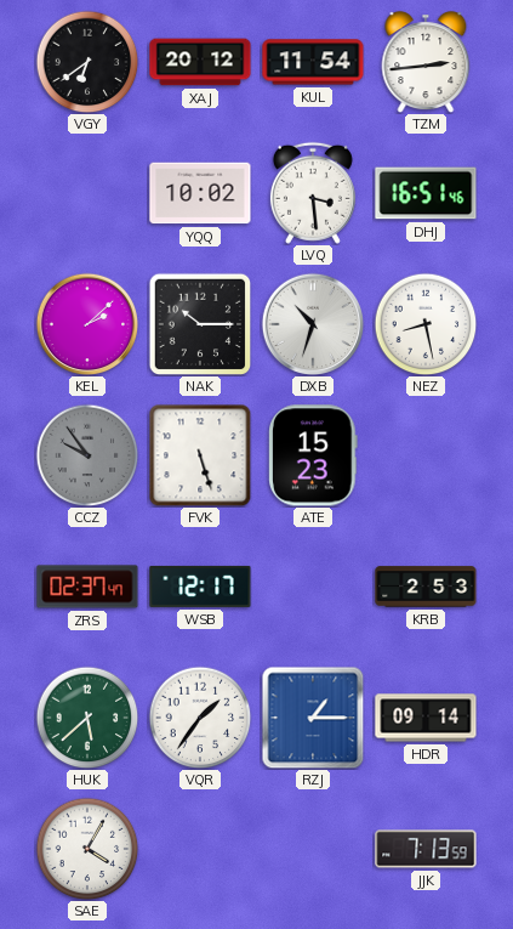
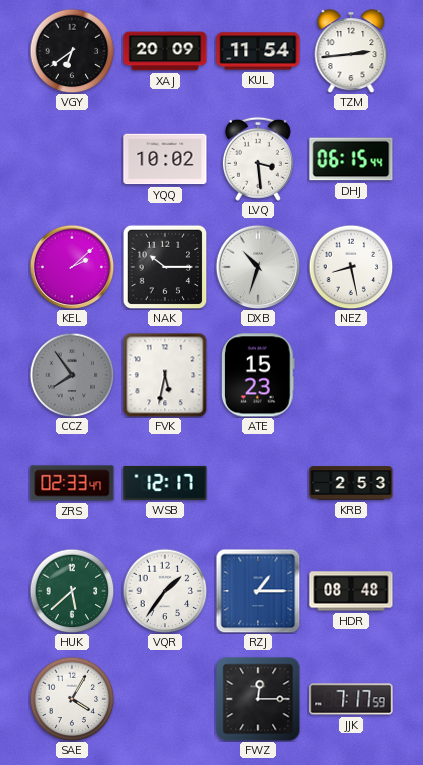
XAJ: 20:12 -> 20:09 (165, 51)
DHJ: 16:51 -> 06:15 (351, 159)
CCZ: 9:54 -> 7:54 (72, 375)
FVK: 5:27 -> 5:32 (165, 375)
ZRS: 02:37 -> 02:33 (72, 483)
HDR: 09:14 -> 08:48 (351, 591)
FWZ: none -> 12:15 (258, 699)
JJK: 7:13 -> 7:17 (351, 699)
